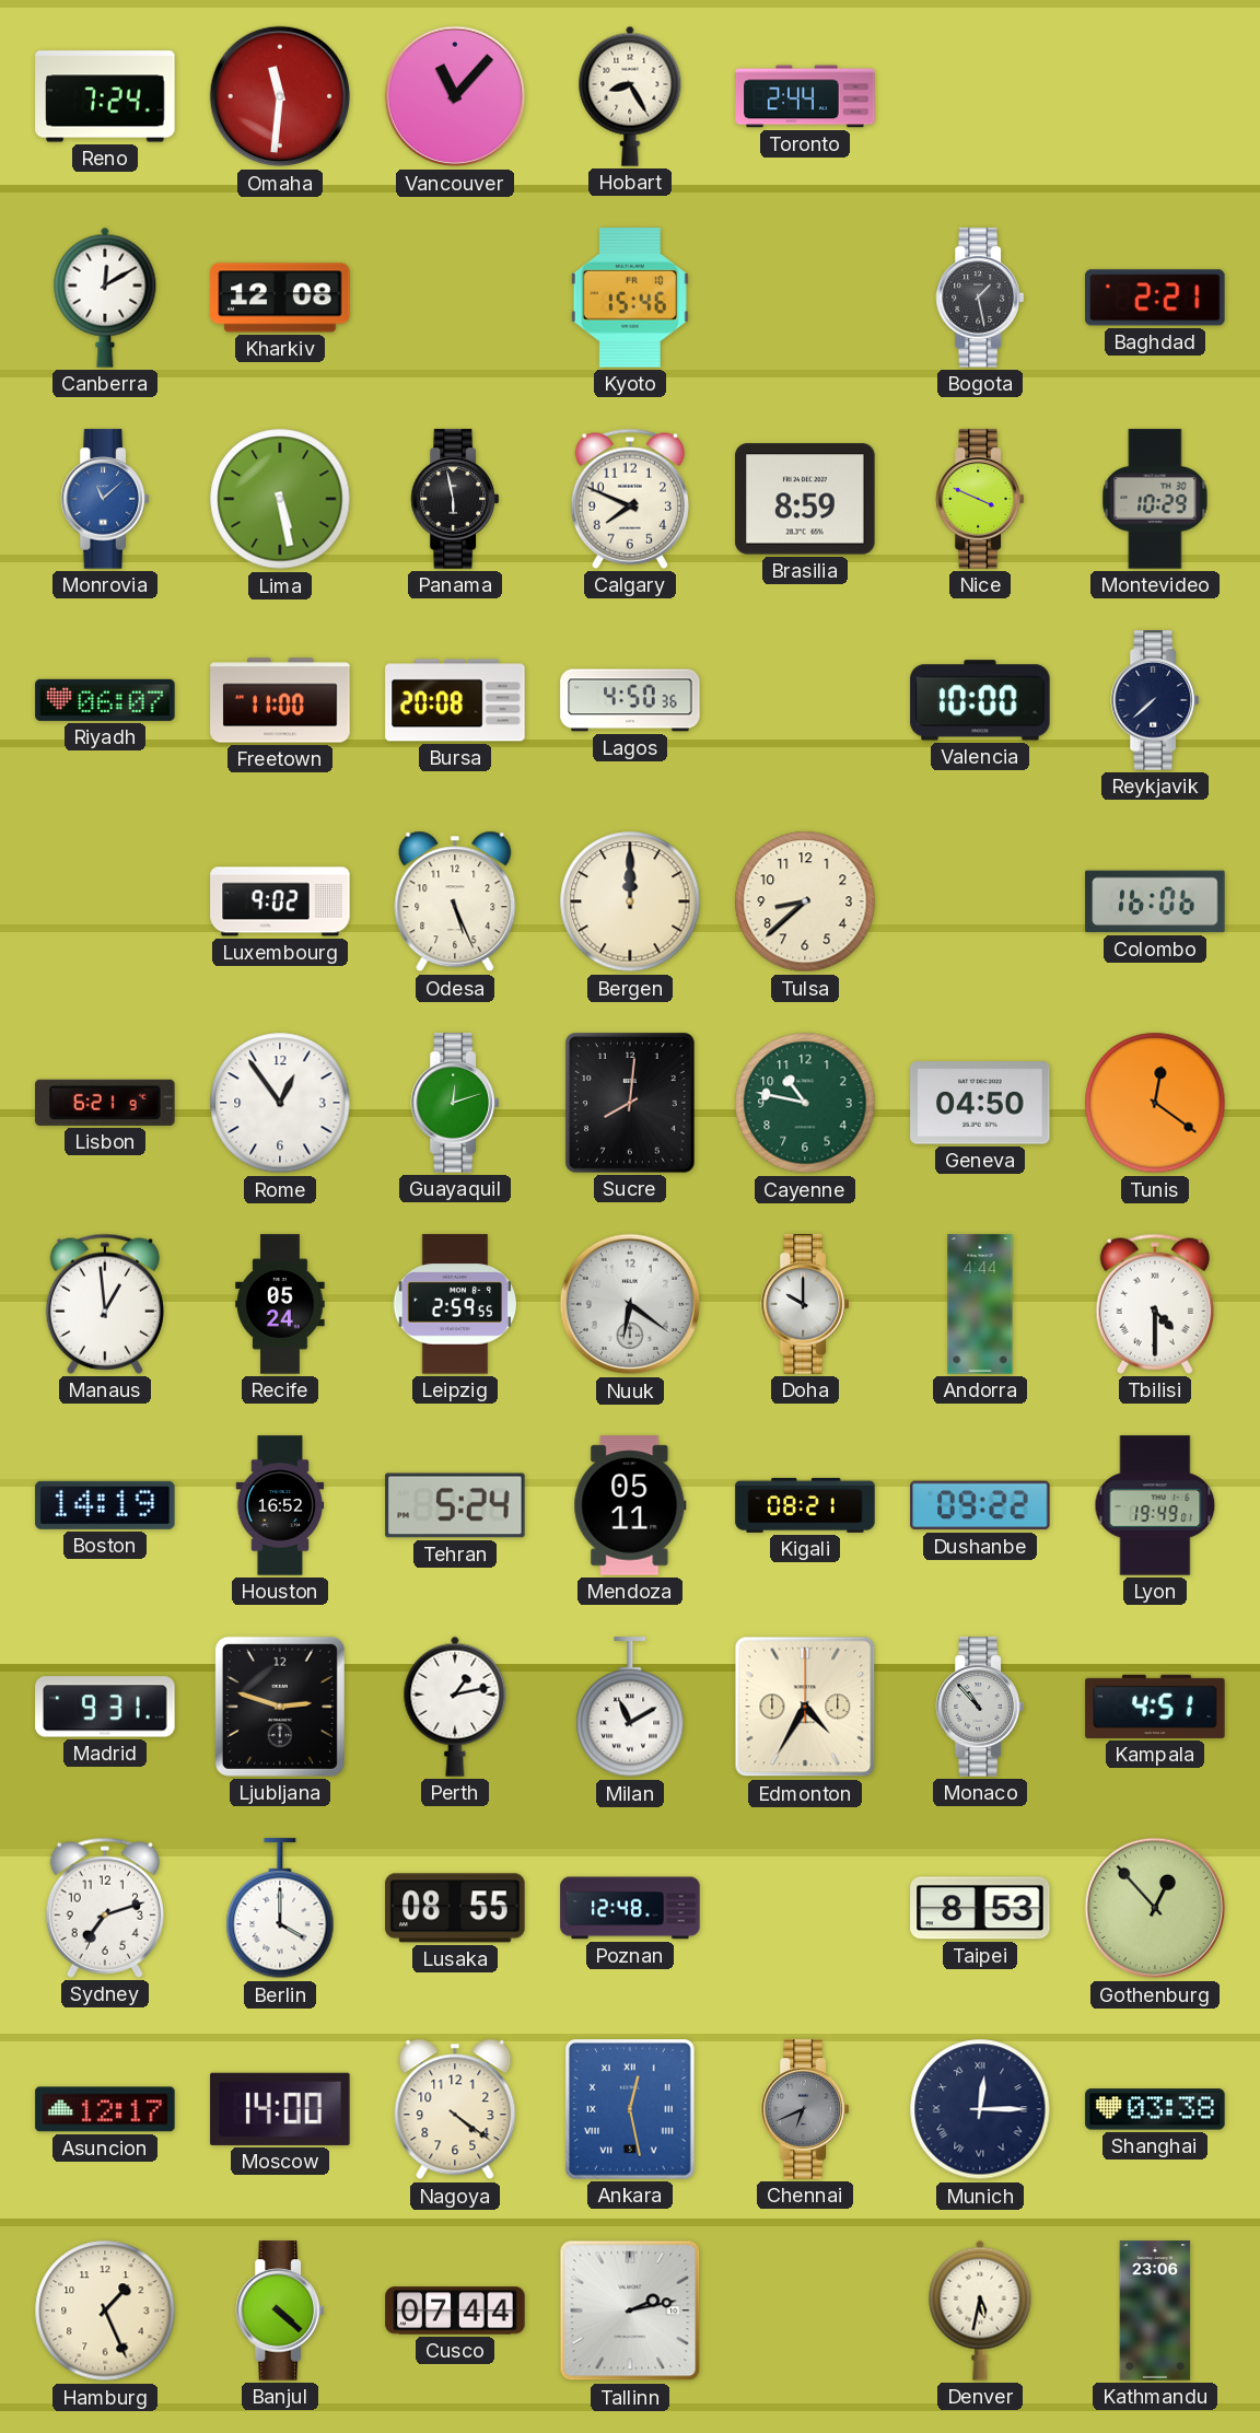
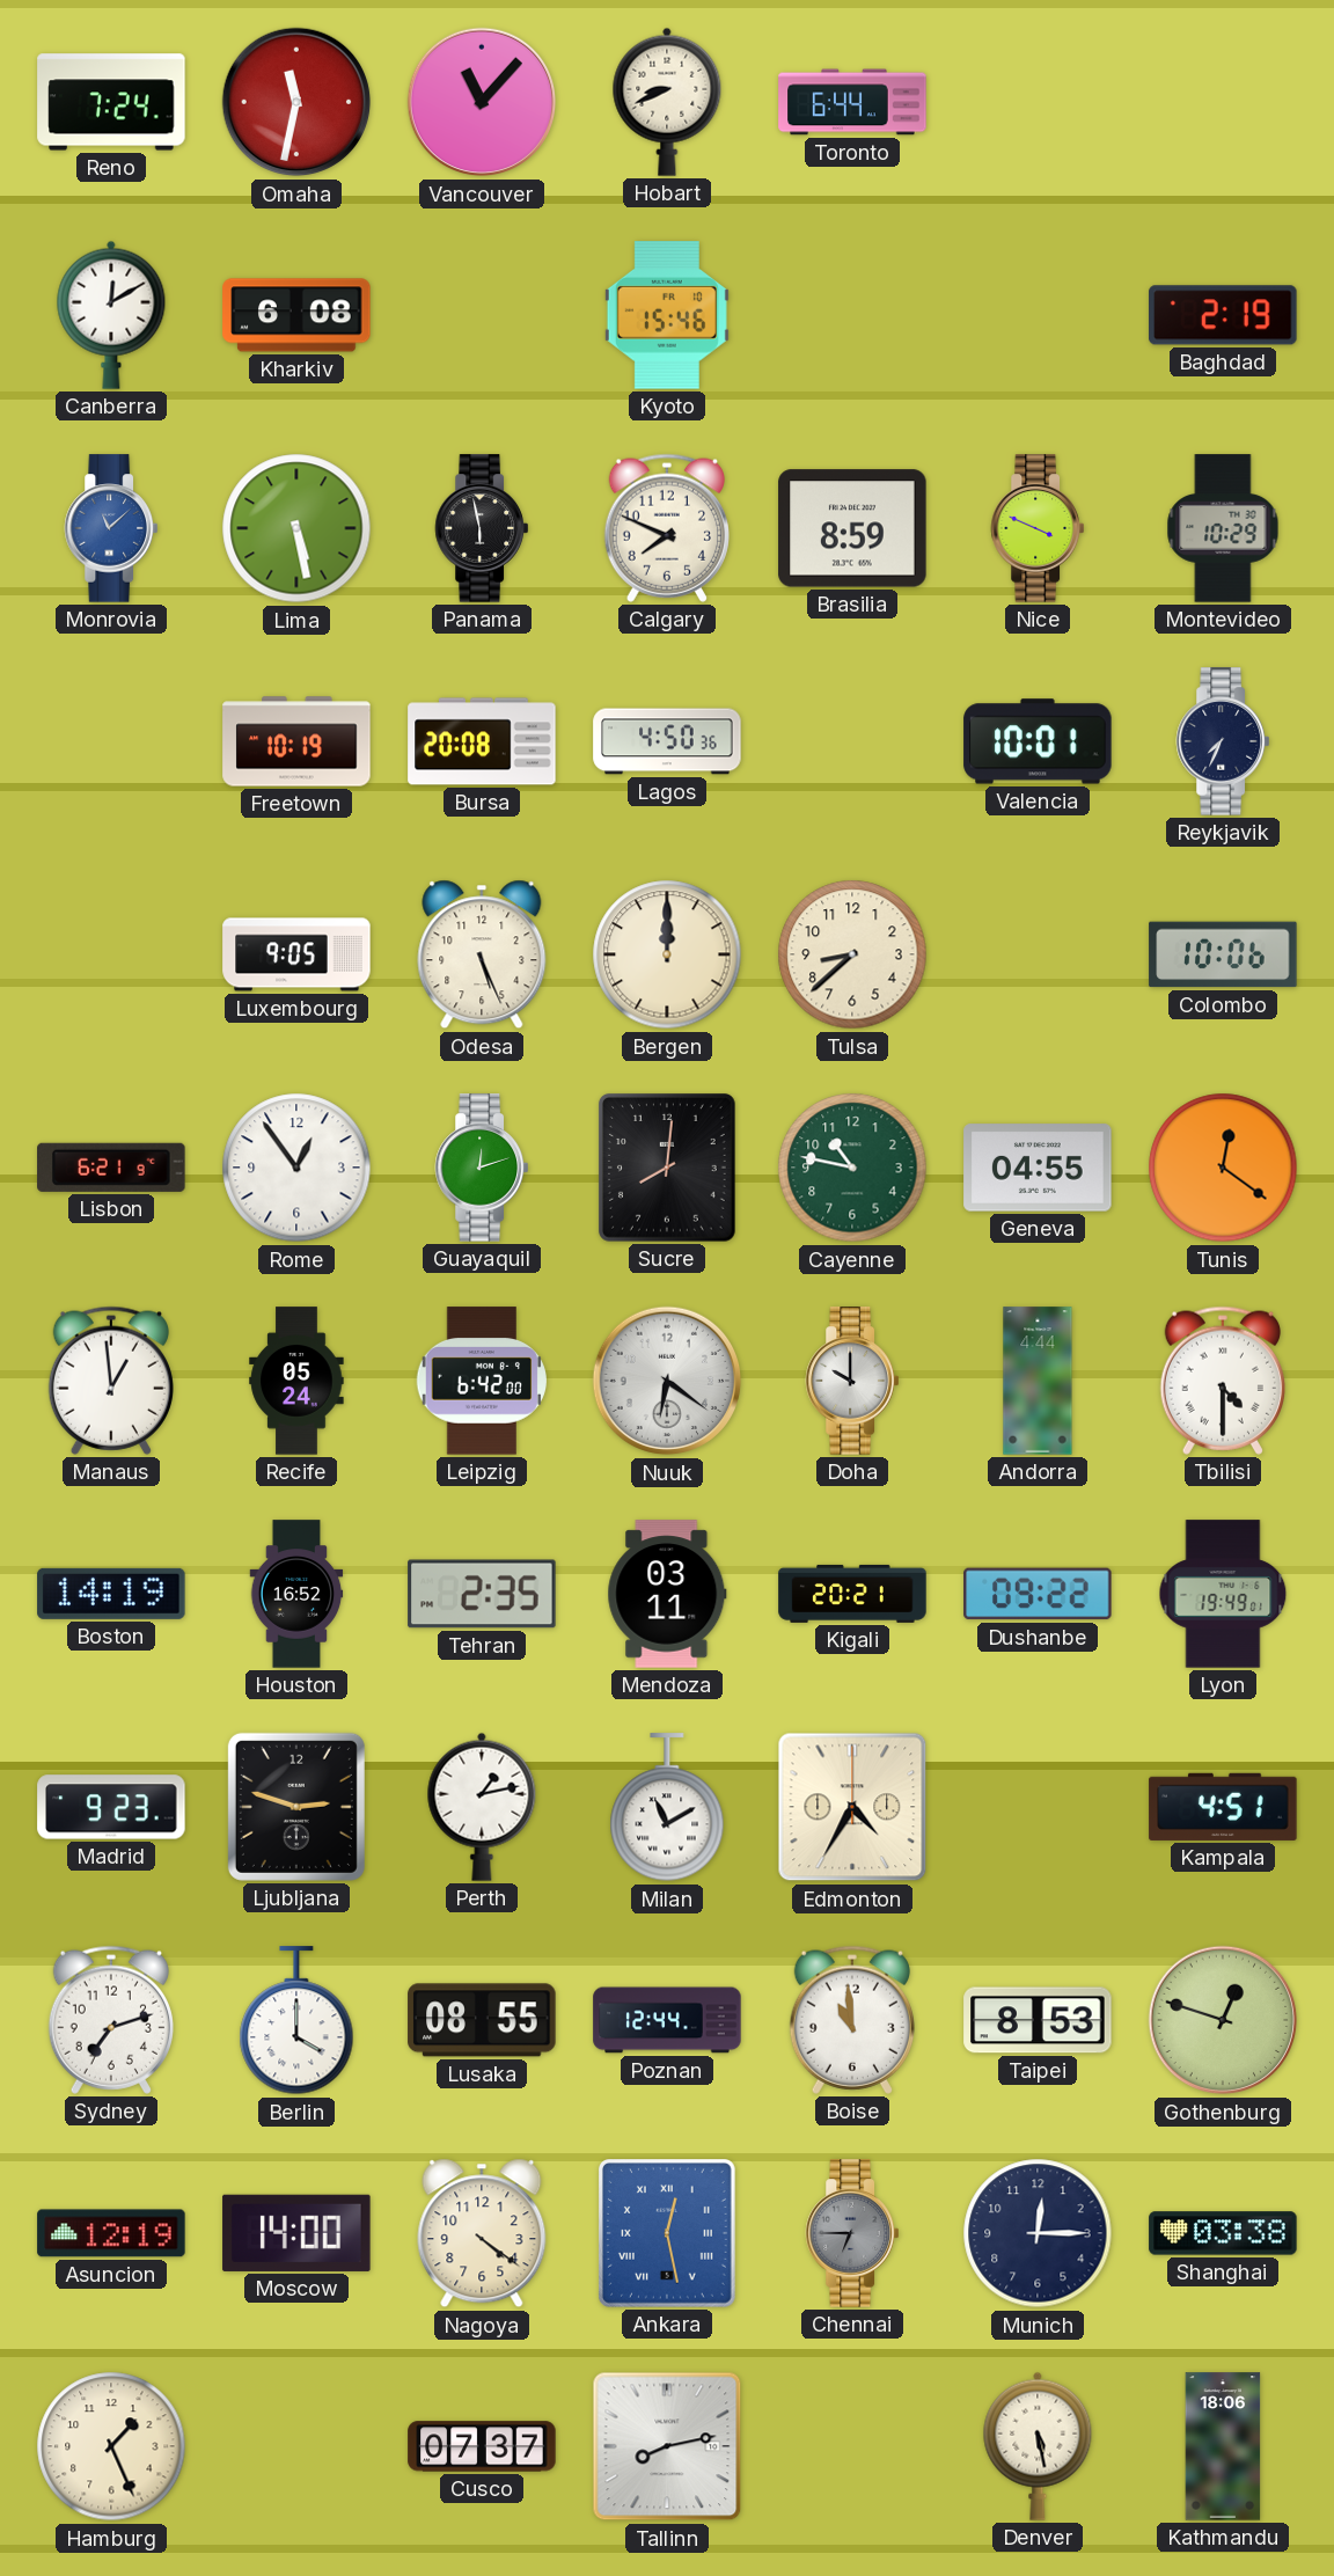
Omaha: 11:31 -> 11:32 (296, 102)
Hobart: 8:25 -> 8:41 (667, 102)
Toronto: 2:44 -> 6:44 (852, 102)
Kharkiv: 12:08 -> 6:08 (296, 315)
Bogota: 1:28 -> none (980, 298)
Baghdad: 2:21 -> 2:19 (1223, 315)
Riyadh: 06:07 -> none (105, 700)
Freetown: 11:00 -> 10:19 (296, 741)
Valencia: 10:00 -> 10:01 (1038, 741)
Reykjavik: 7:38 -> 7:34 (1223, 741)
Luxembourg: 9:02 -> 9:05 (296, 954)
Colombo: 16:06 -> 10:06 (1223, 954)
Geneva: 04:50 -> 04:55 (1038, 1168)
Leipzig: 2:59 -> 6:42 (481, 1381)
Tehran: 5:24 -> 2:35 (482, 1594)
Mendoza: 05:11 -> 03:11 (667, 1594)
Kigali: 08:21 -> 20:21 (852, 1594)
Madrid: 9:31 -> 9:23 (111, 1807)
Monaco: 10:53 -> none (980, 1707)
Poznan: 12:48 -> 12:44 (667, 2020)
Boise: none -> 10:59 (851, 2020)
Gothenburg: 12:53 -> 12:48 (1223, 2020)
Asuncion: 12:17 -> 12:19 (111, 2233)
Chennai: 6:41 -> 6:45 (852, 2233)
Munich numerals: Roman -> Arabic (1038, 2233)
Banjul: 4:22 -> none (280, 2310)
Cusco: 07:44 -> 07:37 (482, 2446)
Tallinn: 2:13 -> 8:13 (667, 2446)
Denver: 5:32 -> 5:28 (1038, 2446)
Kathmandu: 23:06 -> 18:06 (1223, 2446)
